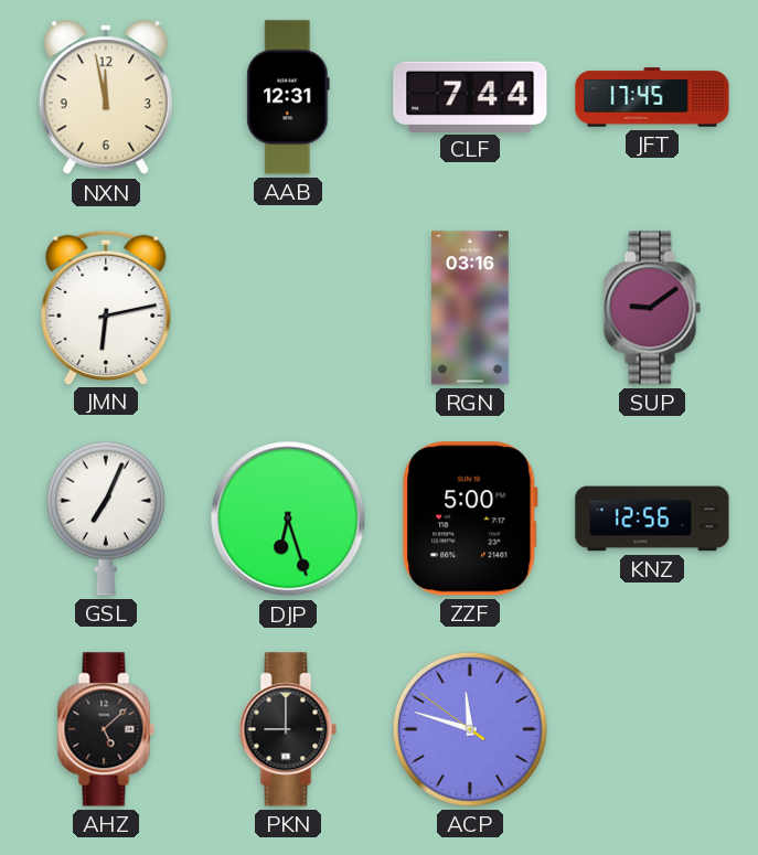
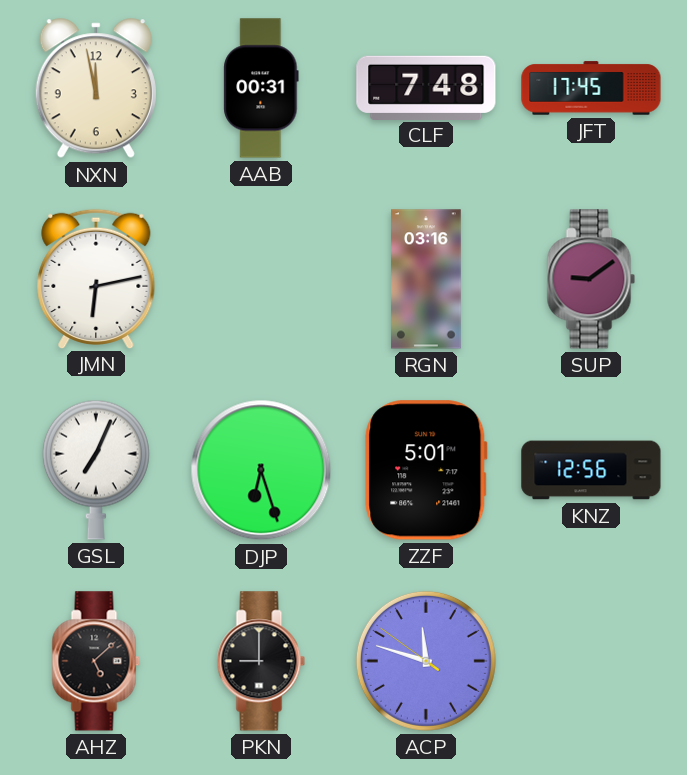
AAB: 12:31 -> 00:31 (261, 88)
CLF: 7:44 -> 7:48 (426, 87)
ZZF: 5:00 -> 5:01 (426, 470)
